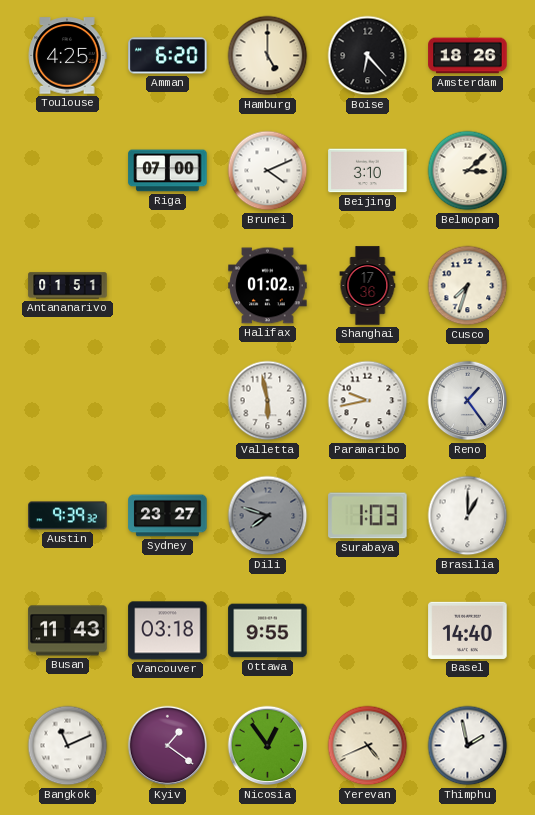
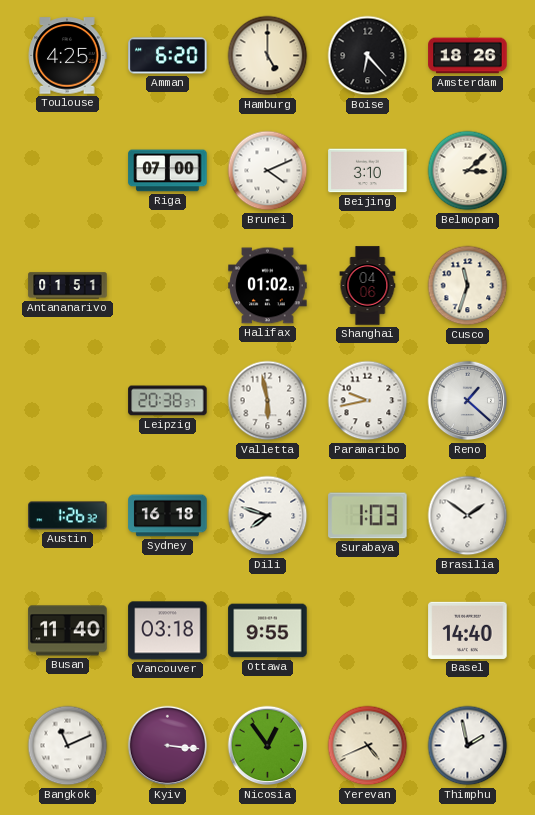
Shanghai: 17:36 -> 04:06 (368, 286)
Cusco: 7:33 -> 11:33 (468, 286)
Leipzig: none -> 20:38 (168, 401)
Reno: 1:24 -> 1:22 (468, 401)
Austin: 9:39 -> 1:26 (68, 516)
Sydney: 23:27 -> 16:18 (168, 516)
Dili dial: grey -> white (268, 516)
Brasilia: 1:00 -> 1:51 (468, 516)
Busan: 11:43 -> 11:40 (68, 631)
Kyiv: 1:21 -> 3:16 (168, 746)
